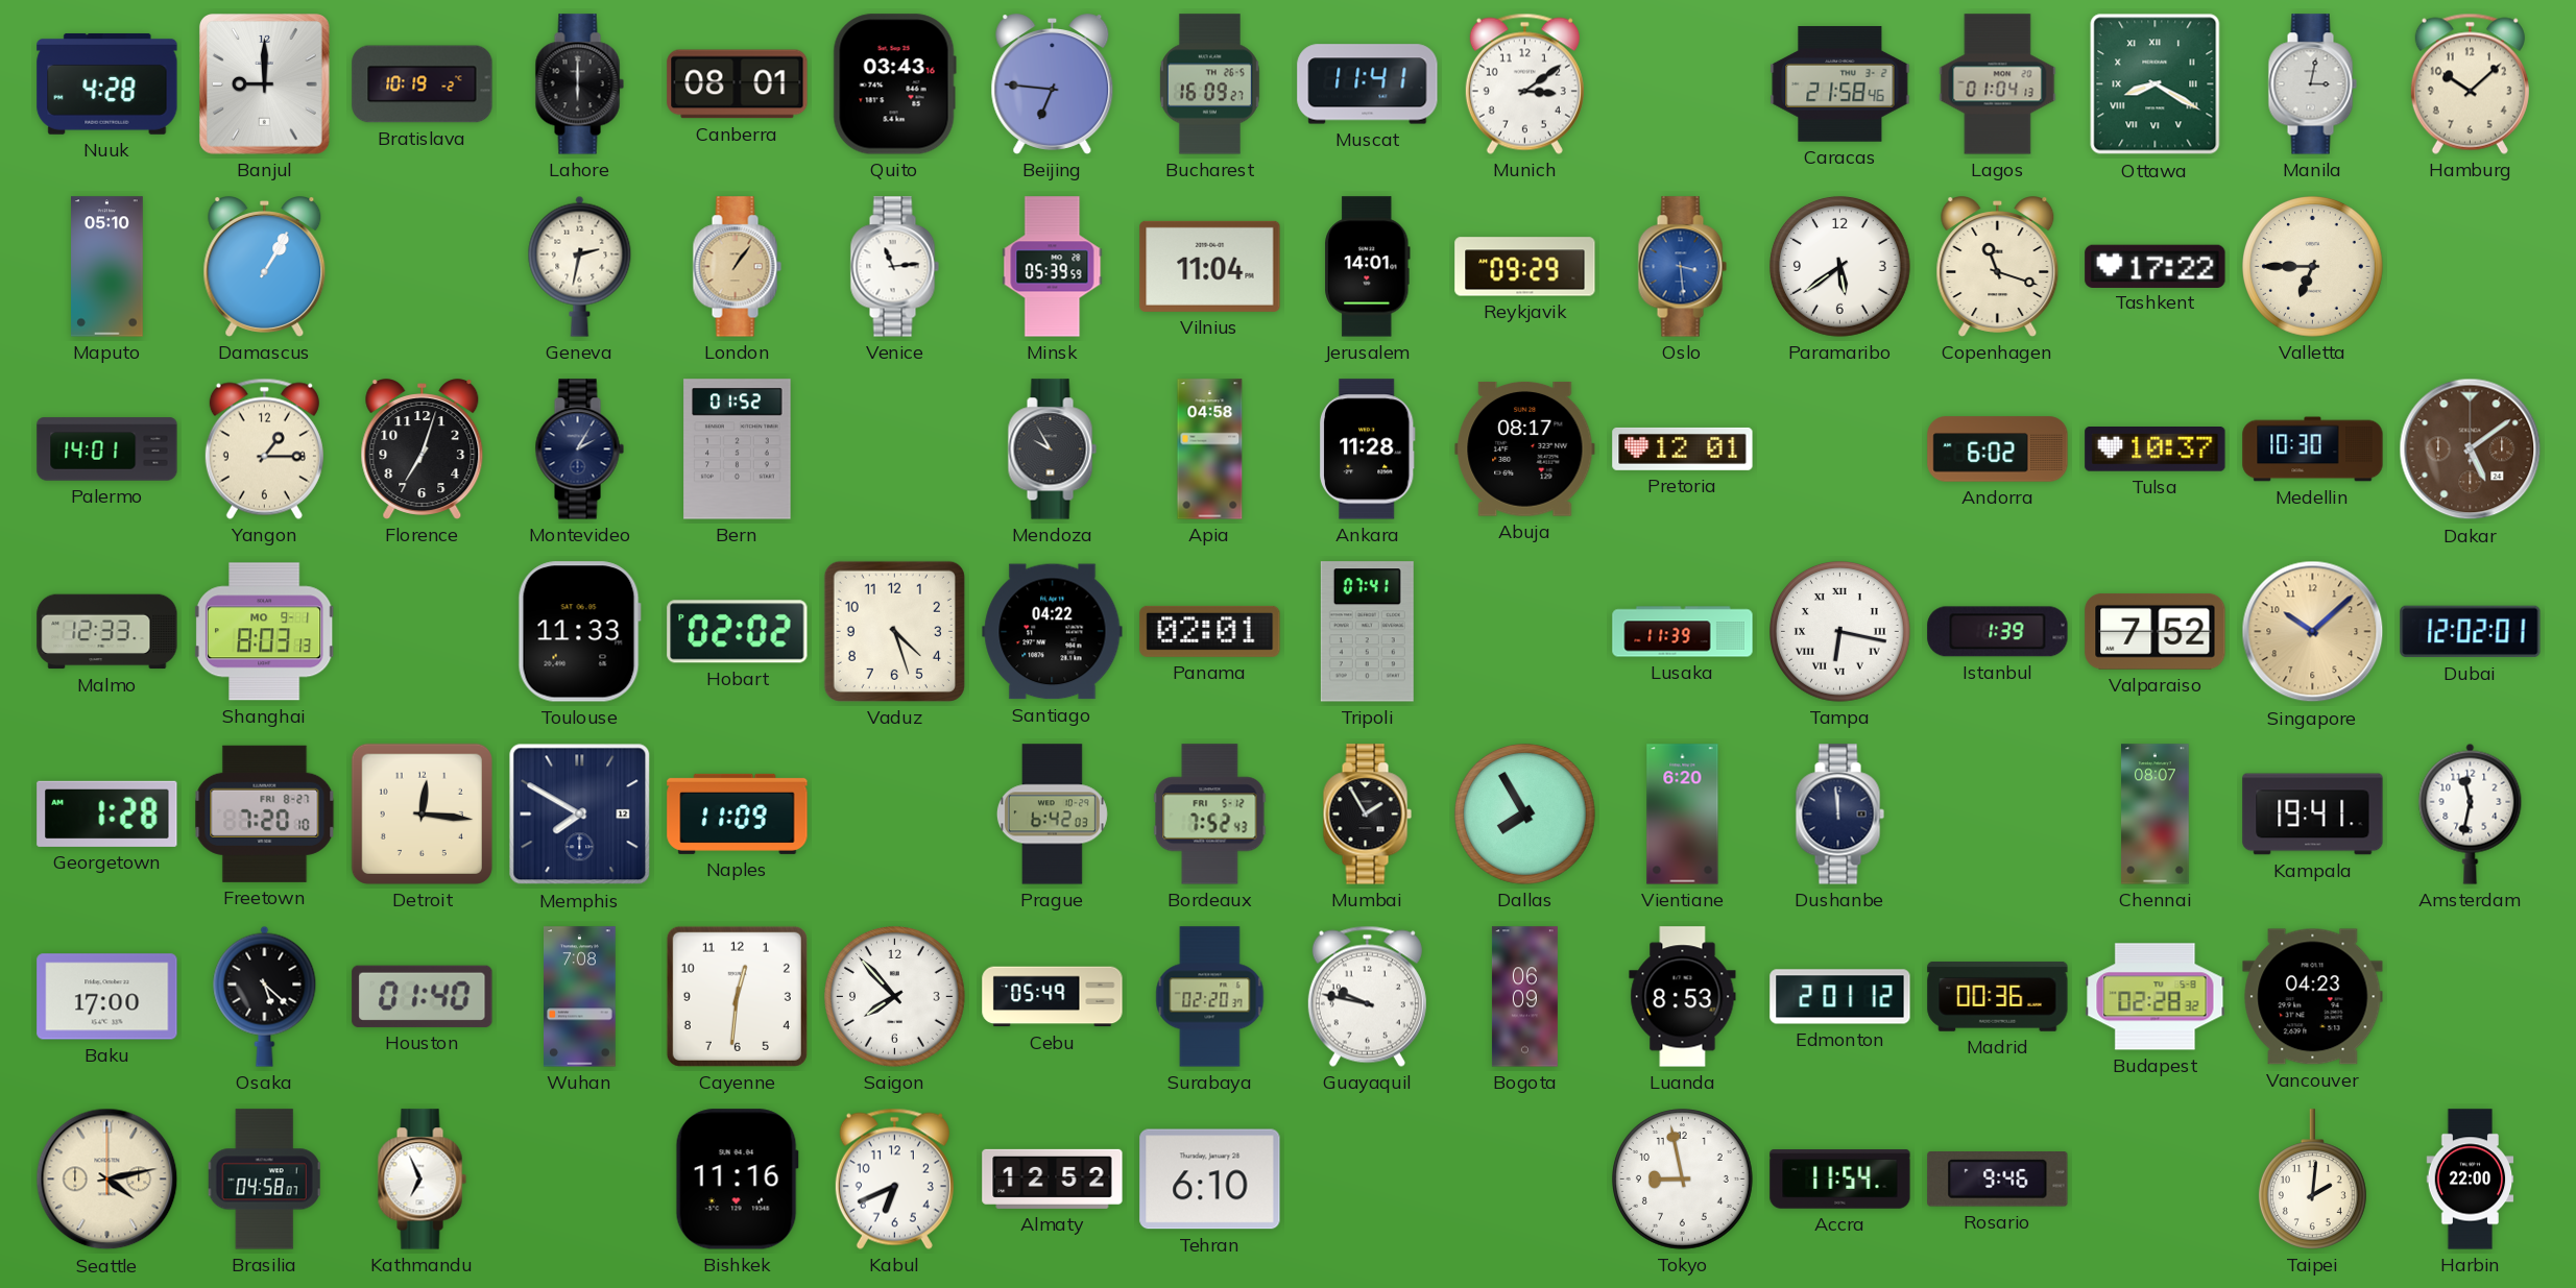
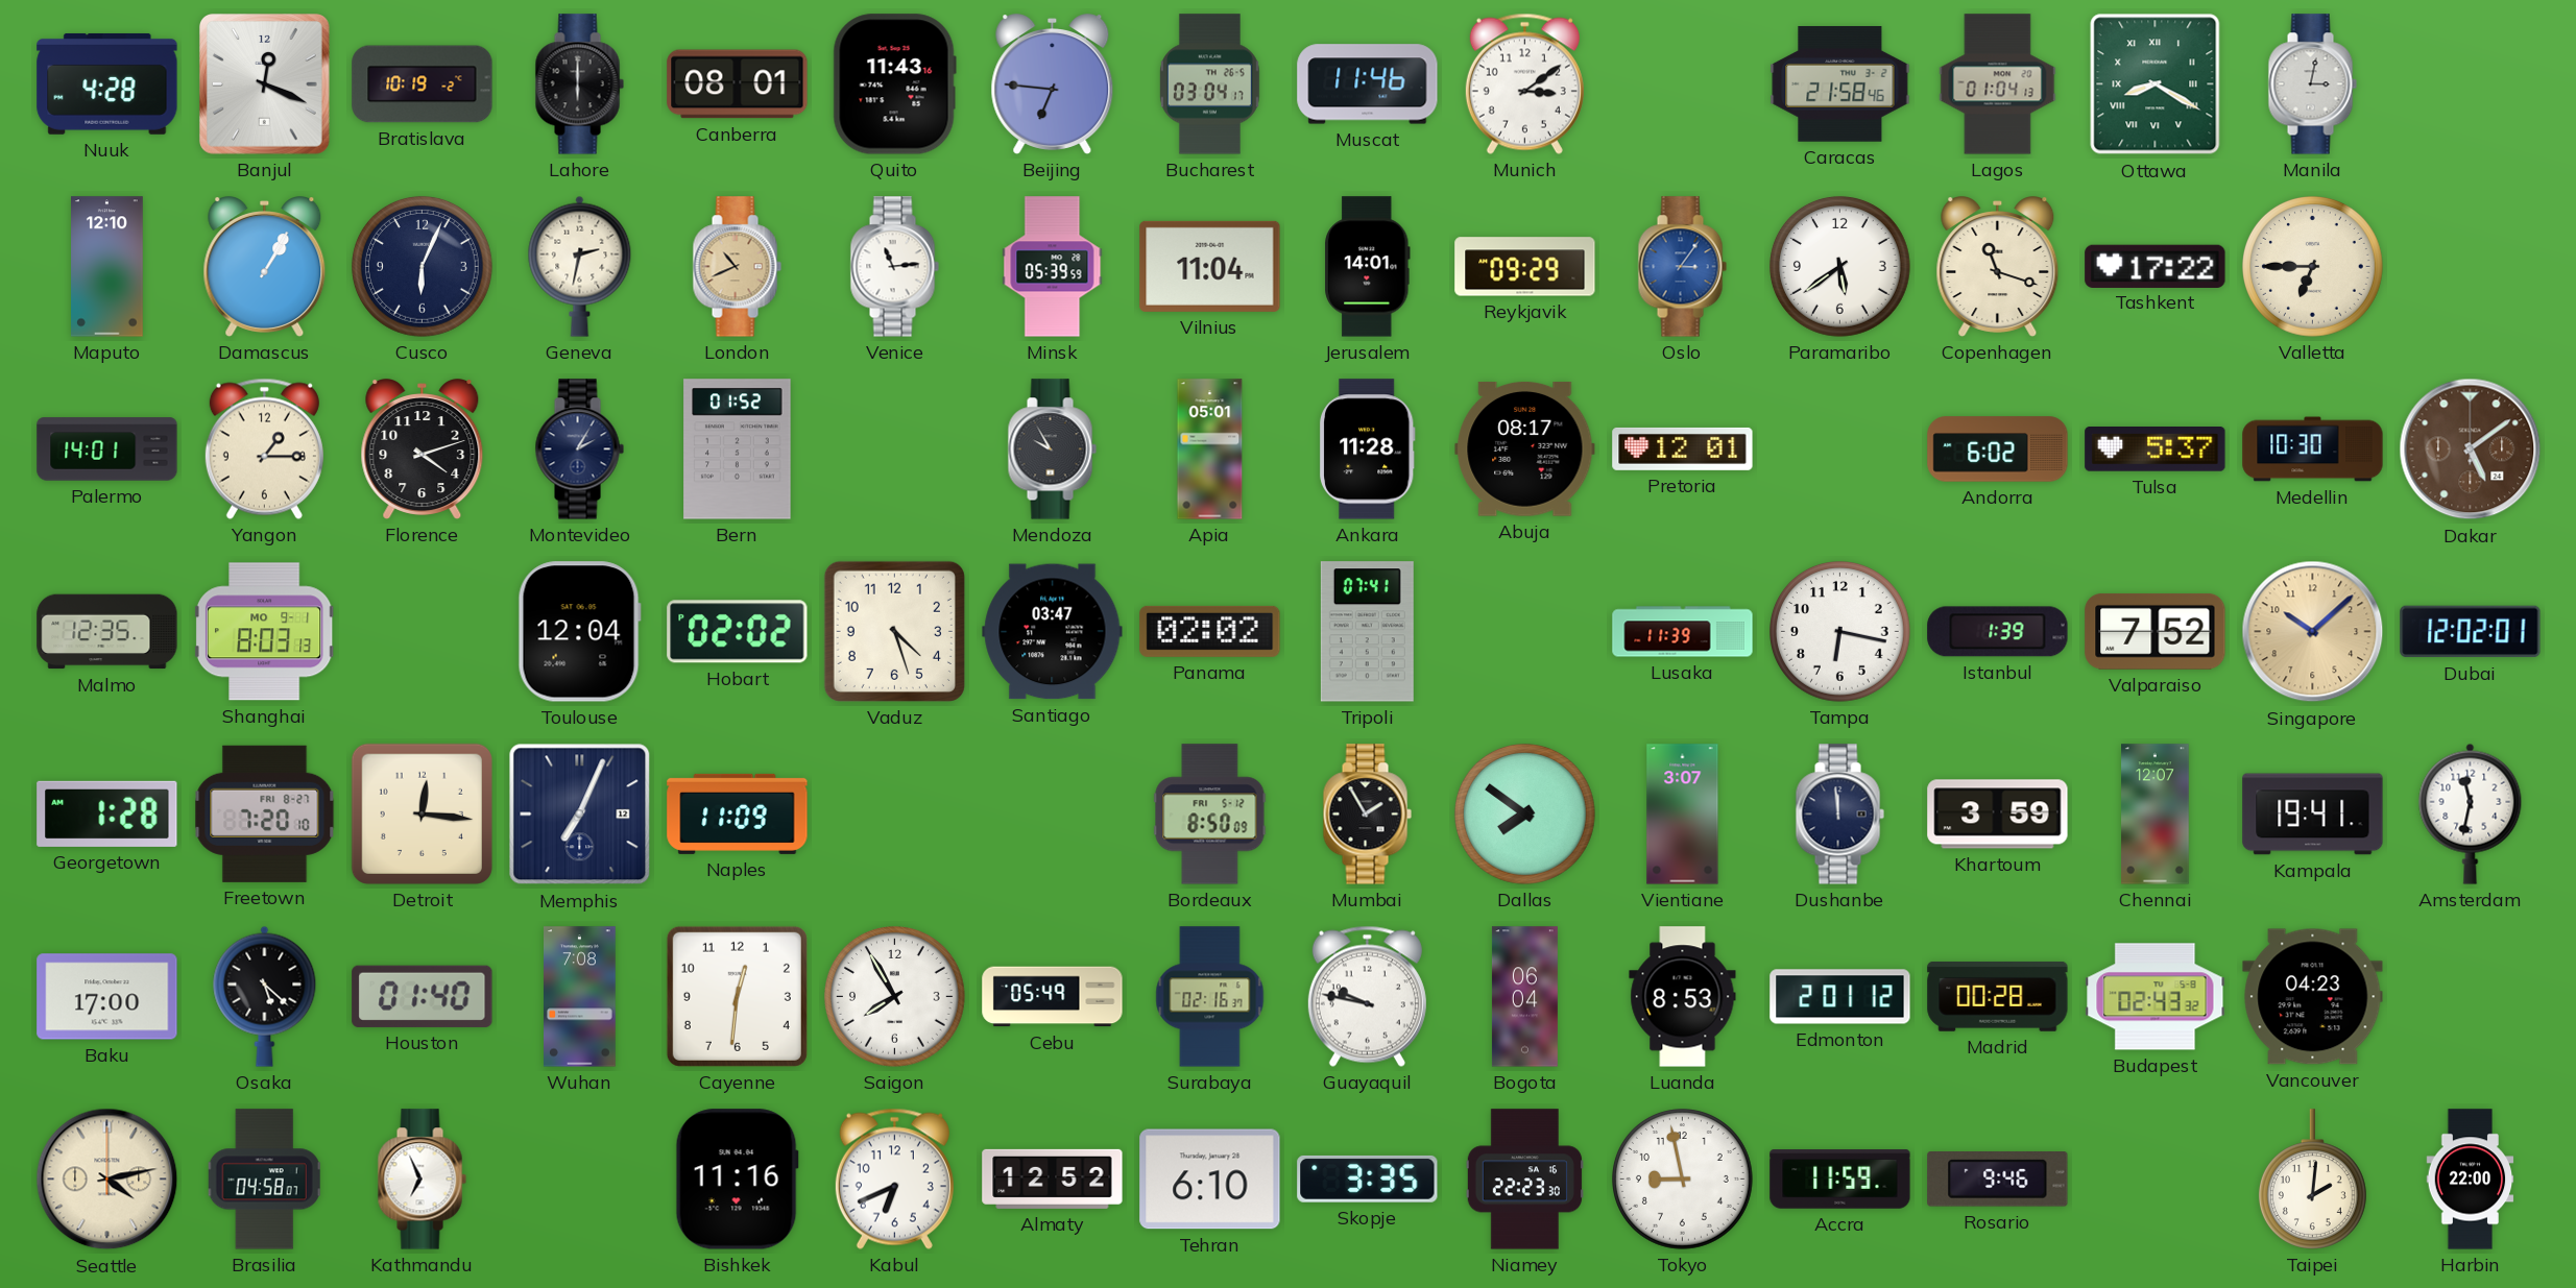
Banjul: 9:00 -> 12:19 (264, 84)
Quito: 03:43 -> 11:43 (894, 84)
Bucharest: 16:09 -> 03:04 (1209, 84)
Muscat: 11:41 -> 11:46 (1368, 84)
Hamburg: 10:08 -> none (2470, 83)
Maputo: 05:10 -> 12:10 (107, 267)
Cusco: none -> 6:04 (423, 267)
London: 1:06 -> 10:41 (737, 267)
Oslo: 3:29 -> 3:06 (1682, 267)
Florence: 7:03 -> 4:12 (423, 449)
Apia: 04:58 -> 05:01 (1210, 449)
Tulsa: 10:37 -> 5:37 (2156, 449)
Malmo: 12:33 -> 12:35 (107, 632)
Toulouse: 11:33 -> 12:04 (579, 632)
Santiago: 04:22 -> 03:47 (1053, 632)
Panama: 02:01 -> 02:02 (1210, 631)
Tampa numerals: Roman -> Arabic (1840, 632)
Memphis: 7:50 -> 7:04 (580, 815)
Prague: 6:42 -> none (1052, 815)
Bordeaux: 7:52 -> 8:50 (1210, 815)
Dallas: 7:55 -> 7:51 (1525, 815)
Vientiane: 6:20 -> 3:07 (1683, 815)
Khartoum: none -> 3:59 (1998, 815)
Chennai: 08:07 -> 12:07 (2156, 815)
Saigon: 7:53 -> 7:55 (895, 997)
Surabaya: 02:20 -> 02:16 (1210, 997)
Bogota: 06:09 -> 06:04 (1524, 997)
Madrid: 00:36 -> 00:28 (1998, 996)
Budapest: 02:28 -> 02:43 (2156, 997)
Skopje: none -> 3:35 (1368, 1178)
Niamey: none -> 22:23 (1524, 1180)
Accra: 11:54 -> 11:59 (1840, 1180)
